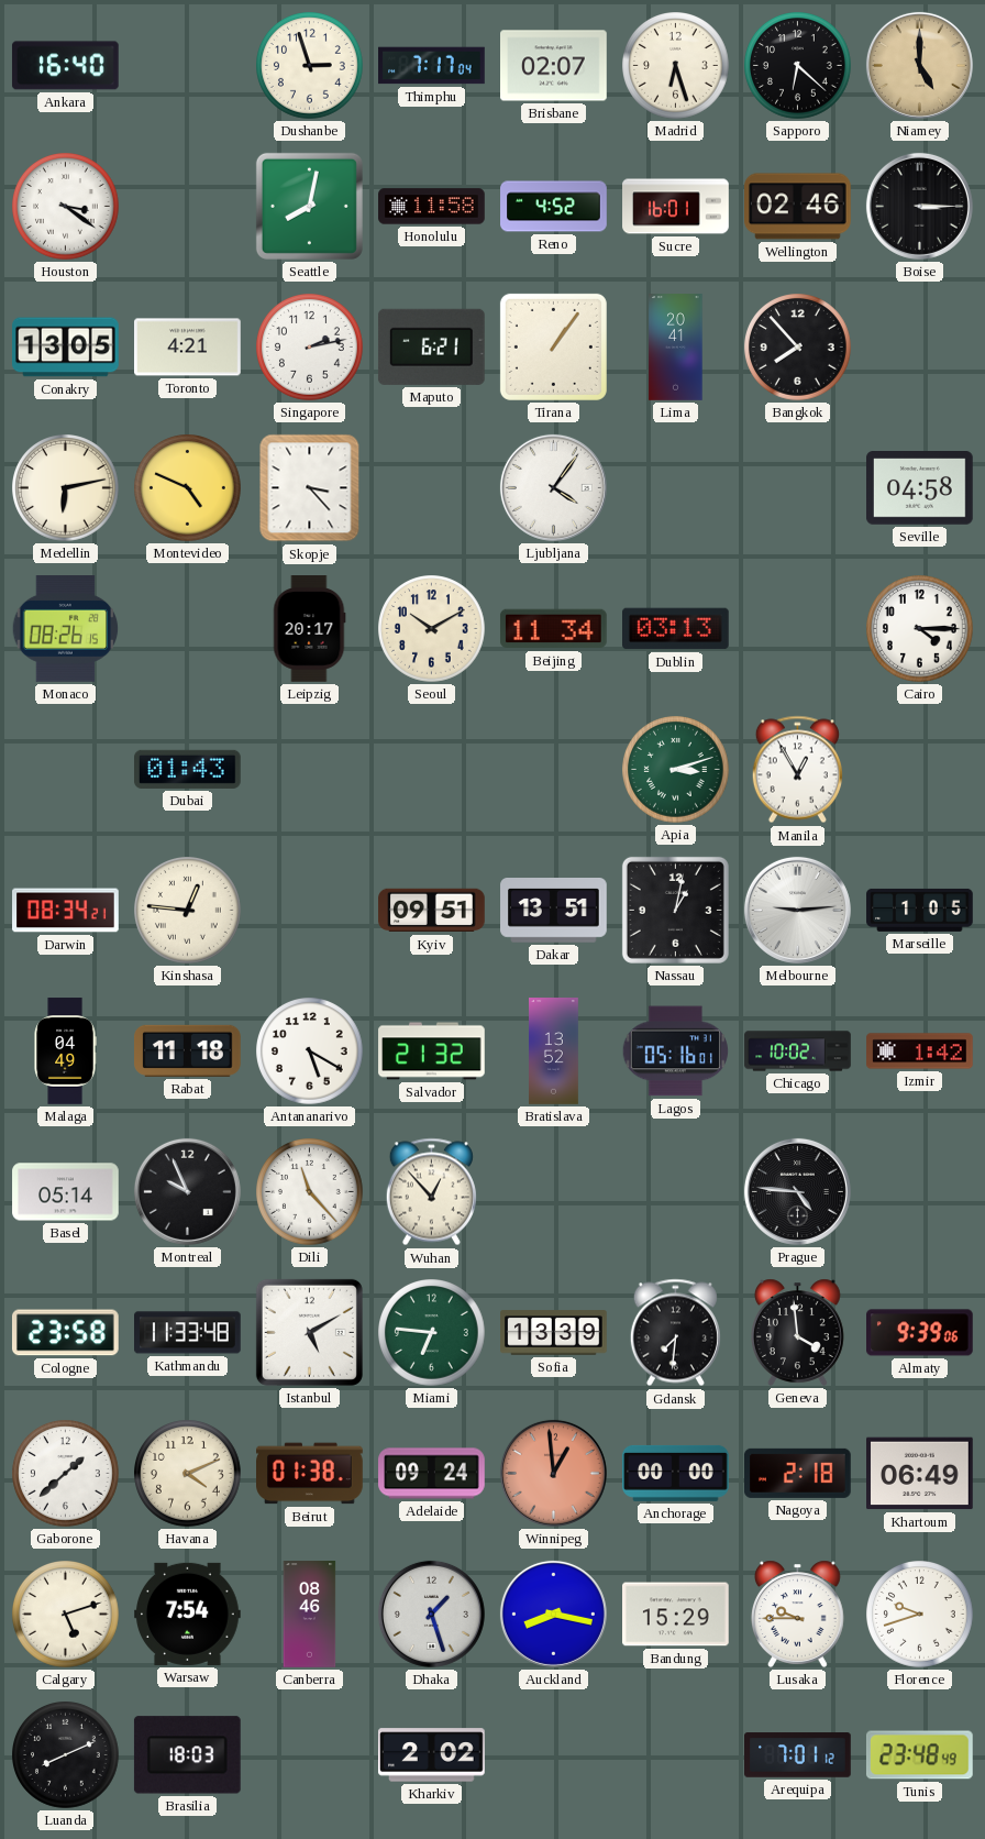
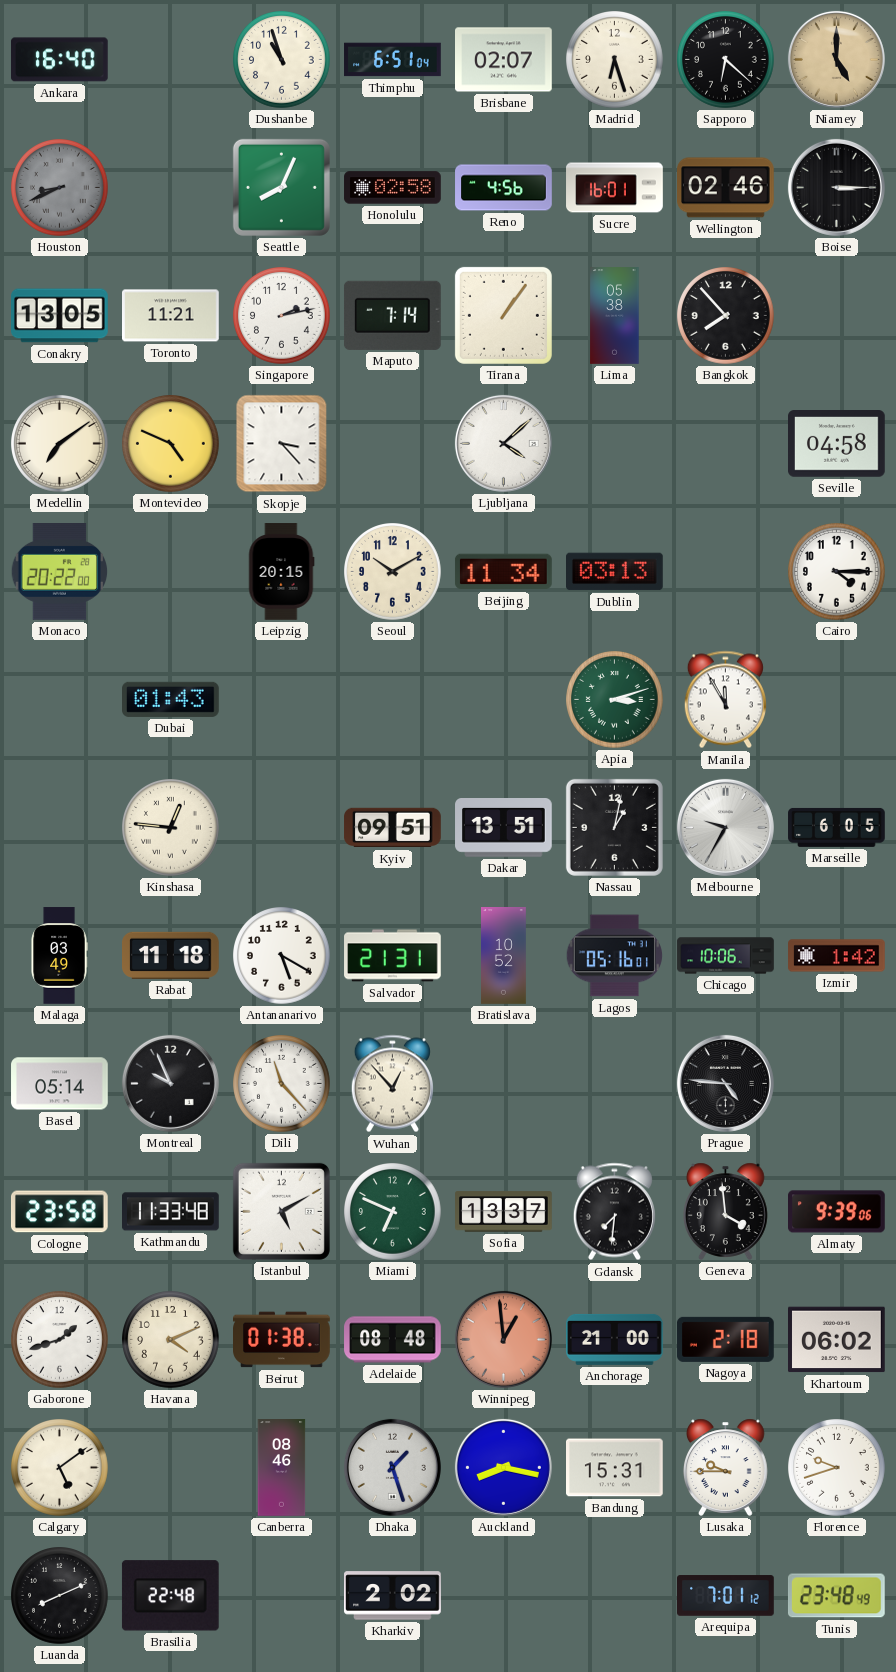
Dushanbe: 2:57 -> 10:57 (282, 60)
Thimphu: 7:17 -> 6:51 (393, 60)
Houston: 3:21 -> 8:41 (60, 188)
Houston dial: white -> grey (60, 188)
Seattle: 8:02 -> 8:04 (281, 187)
Honolulu: 11:58 -> 02:58 (393, 188)
Reno: 4:52 -> 4:56 (504, 188)
Toronto: 4:21 -> 11:21 (171, 316)
Maputo: 6:21 -> 7:14 (392, 315)
Lima: 20:41 -> 05:38 (615, 316)
Medellin: 6:13 -> 7:09 (60, 444)
Ljubljana: 4:06 -> 4:08 (503, 443)
Monaco: 08:26 -> 20:22 (60, 572)
Leipzig: 20:17 -> 20:15 (281, 572)
Manila: 12:55 -> 11:55 (725, 700)
Darwin: 08:34 -> none (66, 911)
Melbourne: 9:14 -> 9:35 (725, 827)
Marseille: 1:05 -> 6:05 (837, 827)
Malaga: 04:49 -> 03:49 (59, 956)
Salvador: 21:32 -> 21:31 (393, 956)
Bratislava: 13:52 -> 10:52 (504, 956)
Chicago: 10:02 -> 10:06 (726, 956)
Miami: 6:46 -> 6:49 (393, 1212)
Sofia: 13:39 -> 13:37 (504, 1212)
Gaborone: 1:38 -> 1:42 (60, 1340)
Adelaide: 09:24 -> 08:48 (393, 1340)
Anchorage: 00:00 -> 21:00 (615, 1339)
Khartoum: 06:49 -> 06:02 (837, 1340)
Calgary: 5:12 -> 5:09 (60, 1468)
Warsaw: 7:54 -> none (188, 1614)
Bandung: 15:29 -> 15:31 (615, 1468)
Brasilia: 18:03 -> 22:48 (170, 1596)
